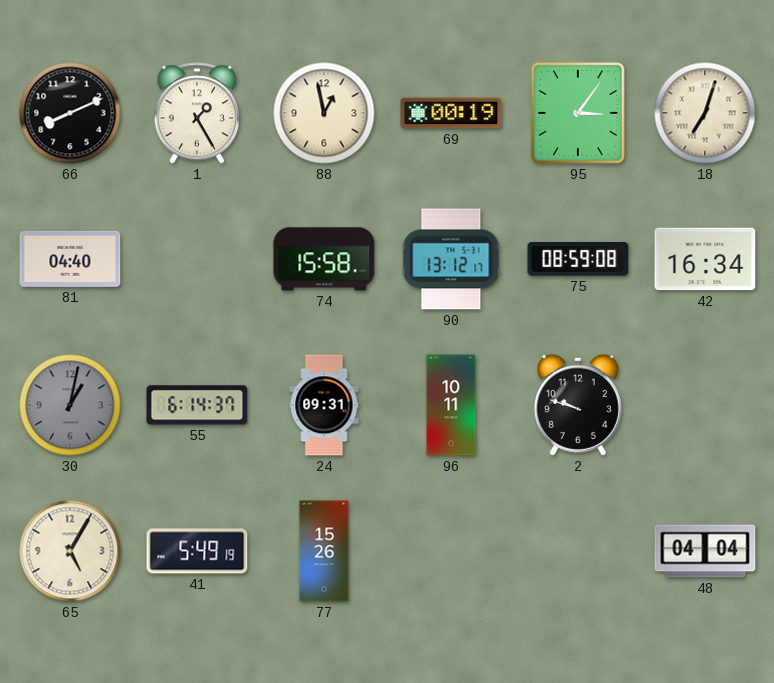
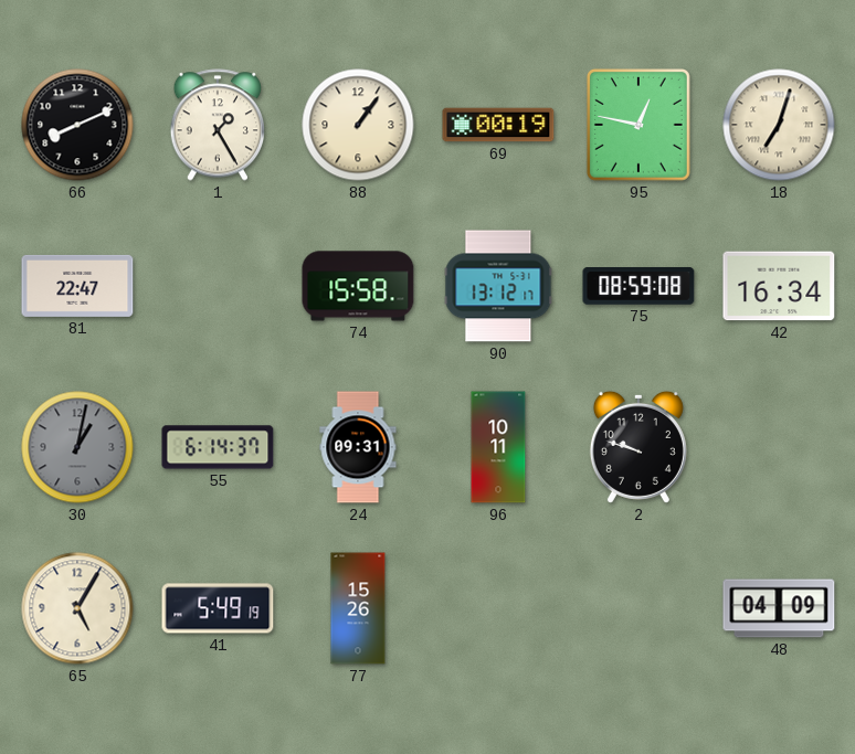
88: 12:58 -> 1:06 (358, 125)
95: 3:06 -> 12:47 (638, 125)
81: 04:40 -> 22:47 (77, 286)
48: 04:04 -> 04:09 (779, 608)
